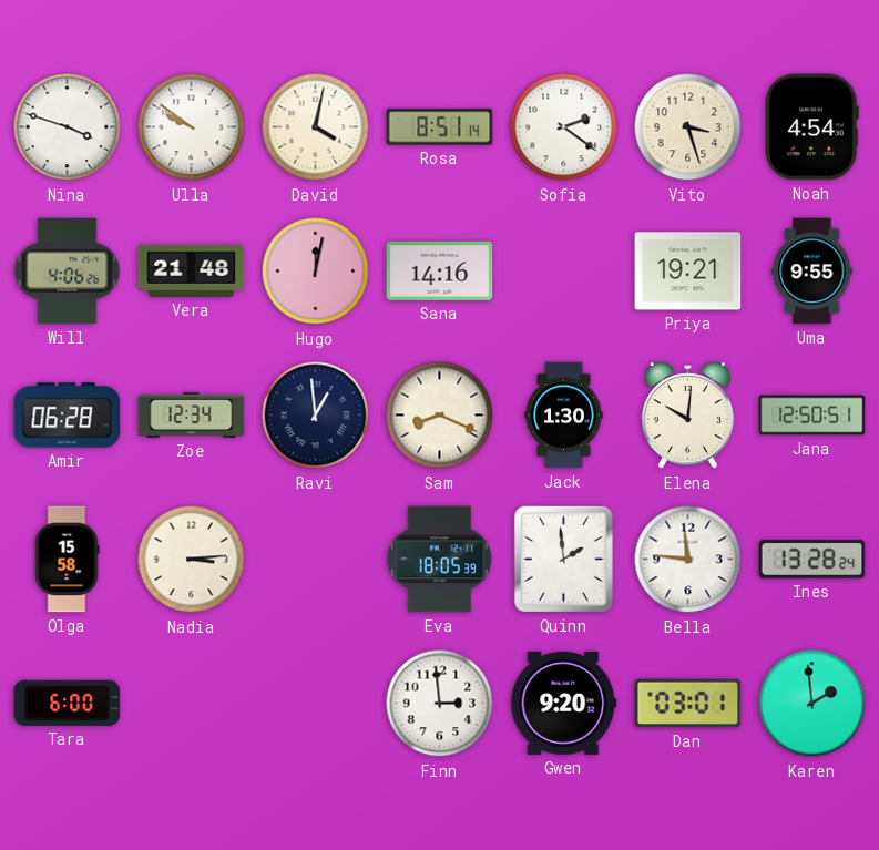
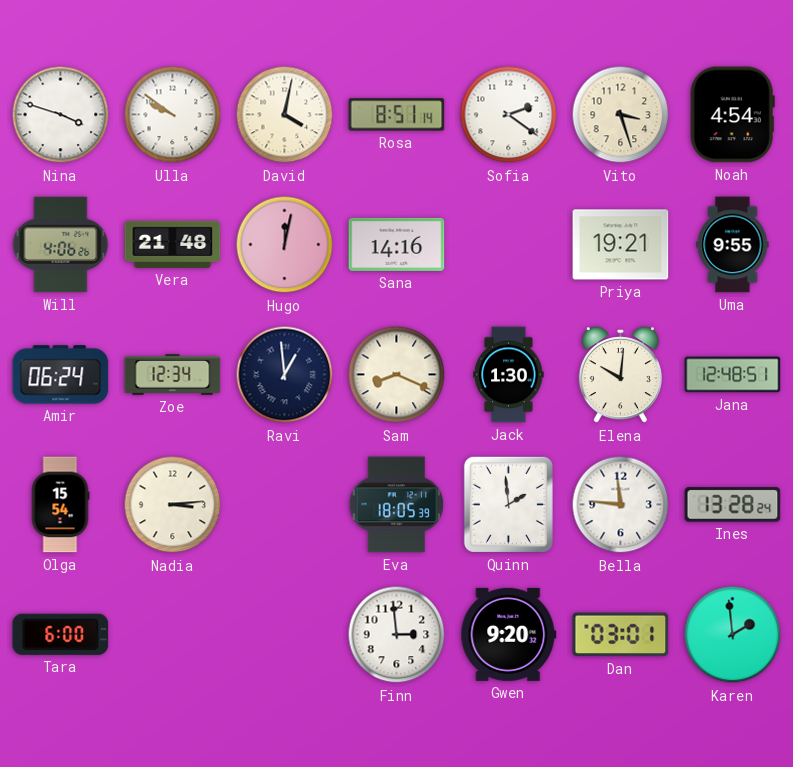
Amir: 06:28 -> 06:24 (61, 375)
Jana: 12:50 -> 12:48 (733, 375)
Olga: 15:58 -> 15:54 (60, 505)
